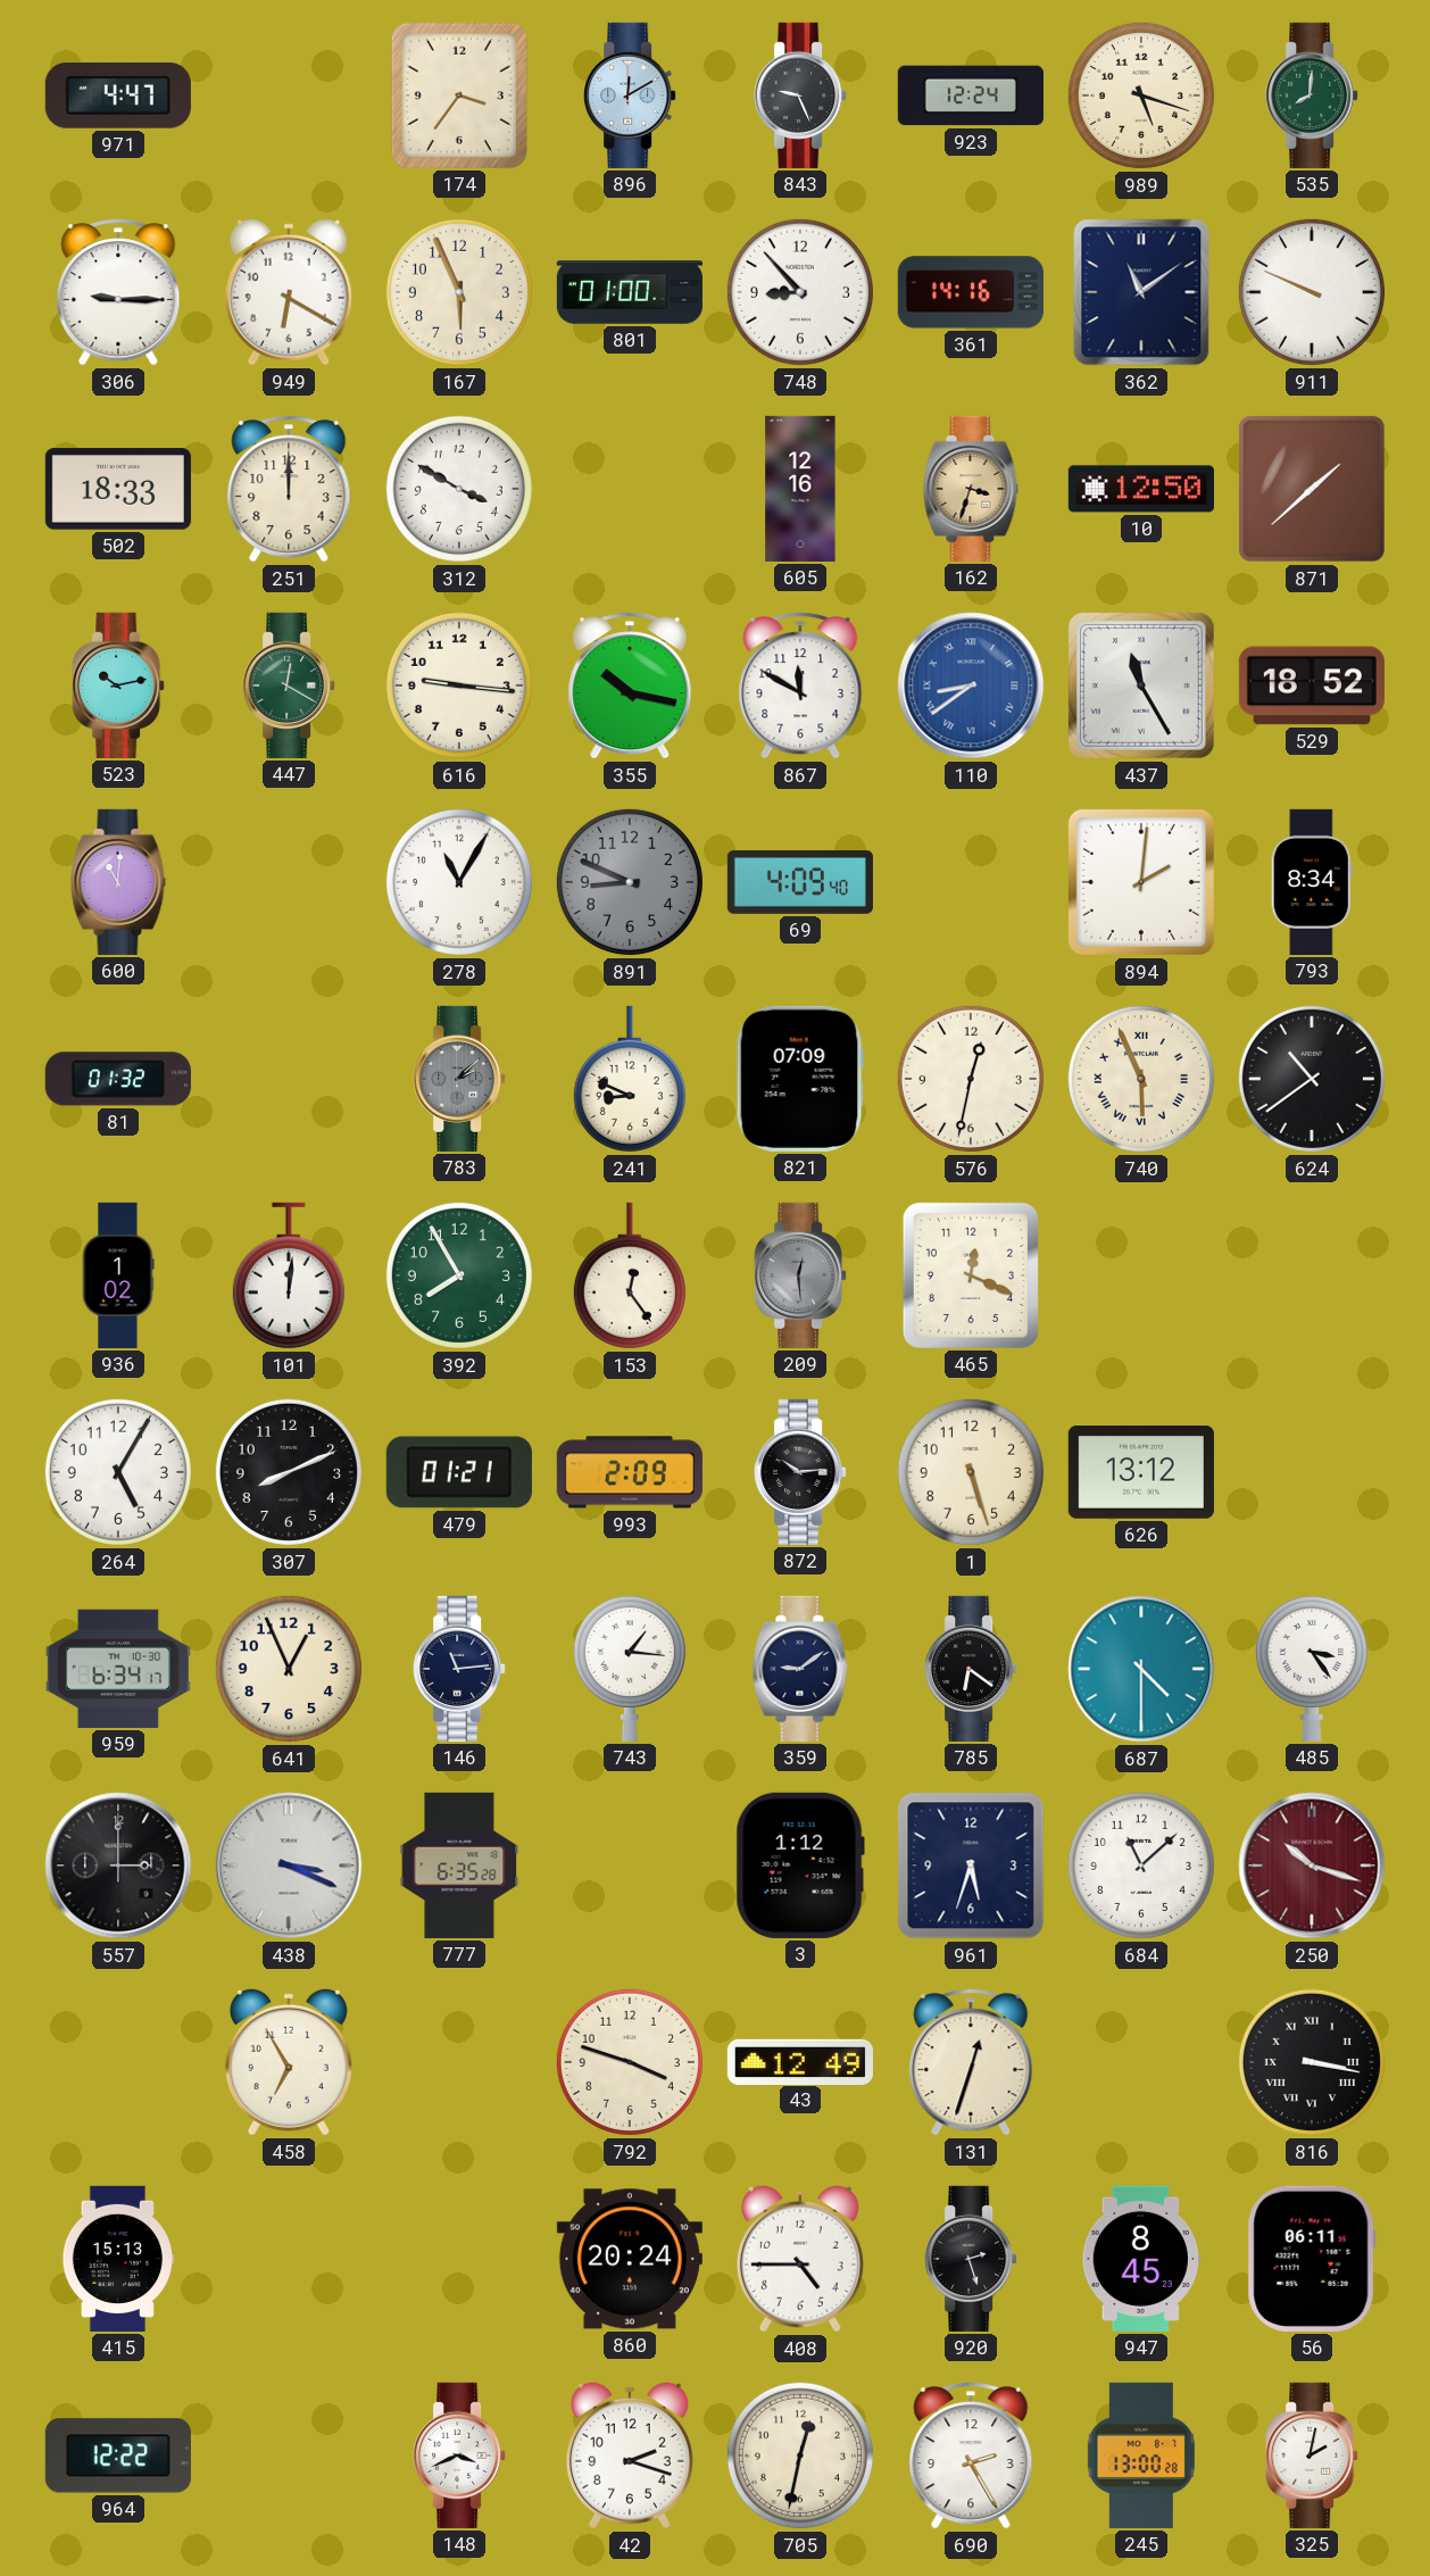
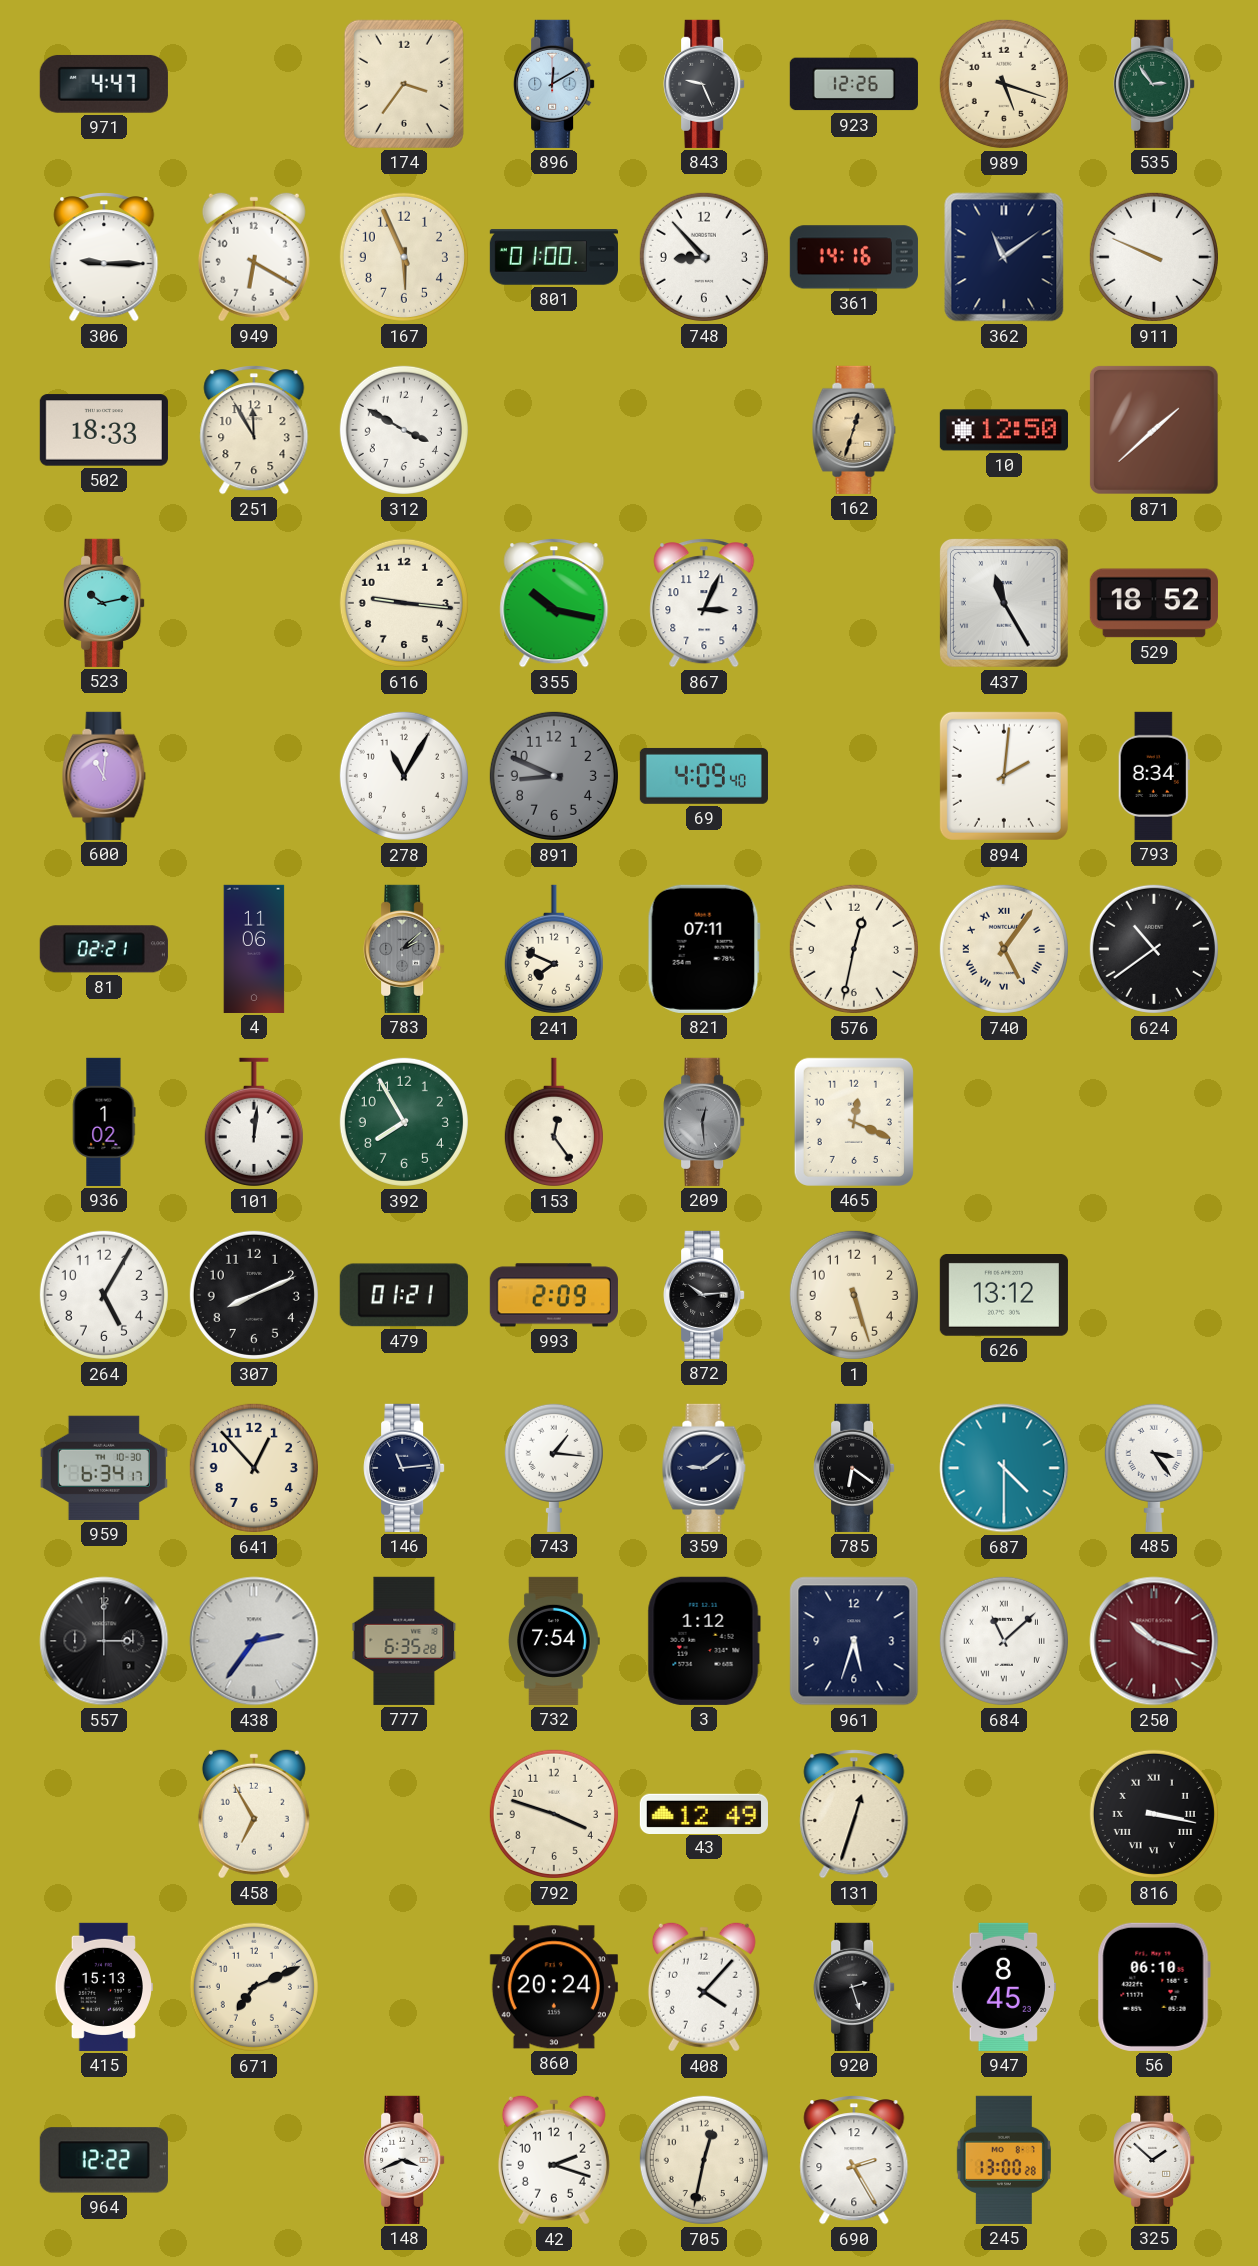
923: 12:24 -> 12:26 (854, 84)
535: 8:01 -> 2:54 (1154, 84)
251: 12:00 -> 11:55 (254, 430)
605: 12:16 -> none (800, 489)
162: 3:33 -> 12:33 (854, 430)
447: 12:20 -> none (289, 685)
867: 11:50 -> 3:04 (704, 603)
110: 8:39 -> none (971, 685)
81: 01:32 -> 02:21 (104, 949)
4: none -> 11:06 (254, 949)
241: 8:49 -> 7:49 (554, 949)
821: 07:09 -> 07:11 (704, 949)
740: 5:56 -> 5:06 (1004, 949)
641: 12:56 -> 12:53 (254, 1468)
438: 3:19 -> 2:36 (254, 1641)
732: none -> 7:54 (555, 1641)
684 numerals: Arabic -> Roman (1004, 1641)
671: none -> 7:11 (254, 1987)
408: 4:45 -> 4:07 (704, 1987)
56: 06:11 -> 06:10 (1154, 1987)
325: 2:02 -> 1:52 (1154, 2160)
